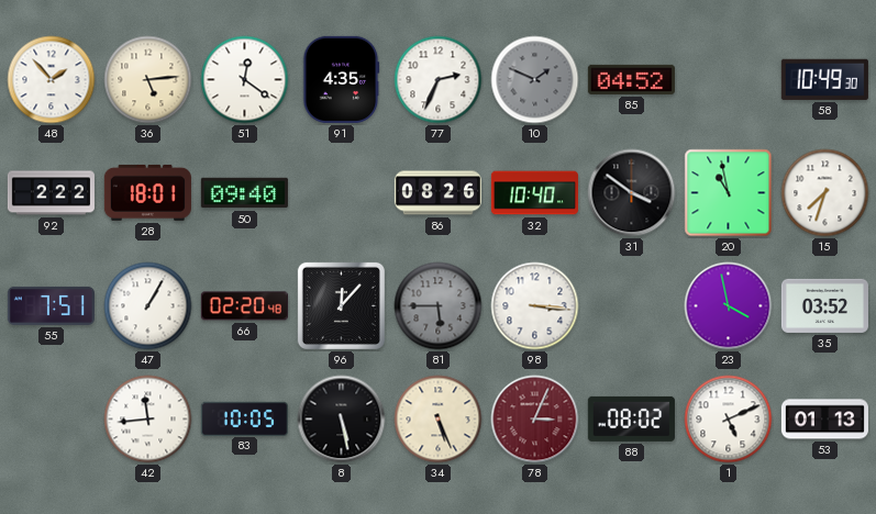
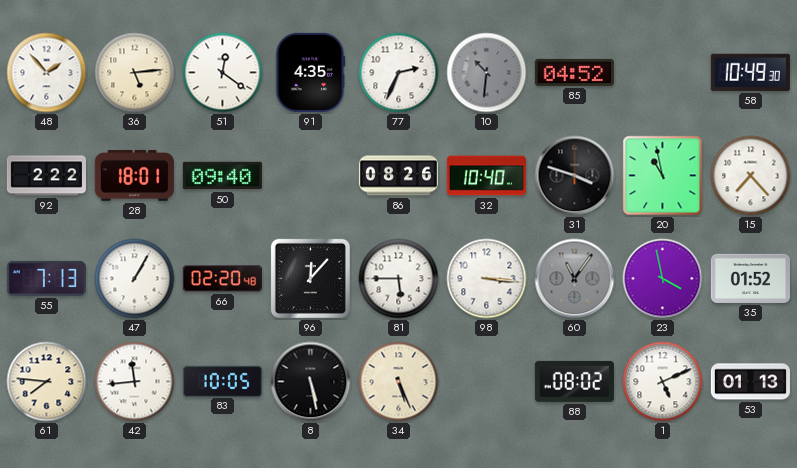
10: 1:49 -> 10:31 (487, 73)
31: 3:51 -> 3:48 (575, 176)
15: 7:33 -> 7:23 (751, 176)
55: 7:51 -> 7:13 (46, 278)
81 dial: grey -> white (399, 279)
60: none -> 11:06 (575, 279)
35: 03:52 -> 01:52 (750, 278)
61: none -> 7:46 (47, 382)
78: 3:04 -> none (535, 420)
